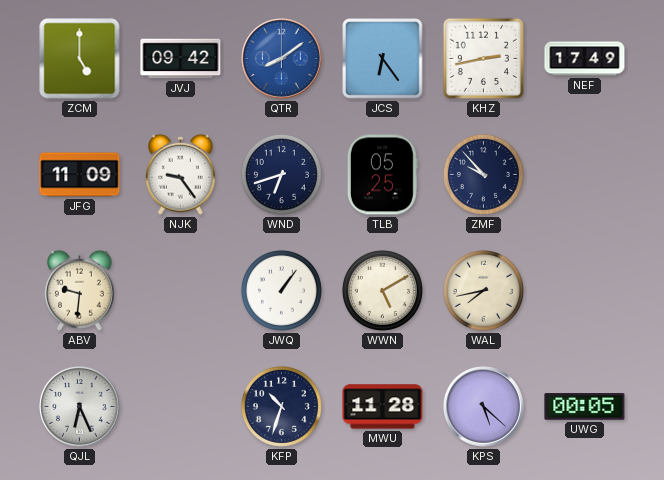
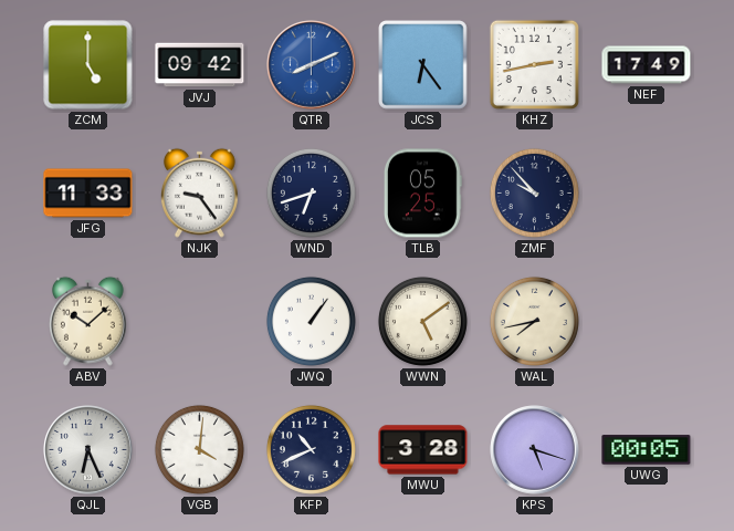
QTR: 8:09 -> 8:11 (312, 65)
JFG: 11:09 -> 11:33 (88, 194)
ABV: 9:31 -> 10:08 (87, 321)
WWN: 5:10 -> 5:09 (422, 321)
VGB: none -> 4:01 (199, 449)
KFP: 10:33 -> 10:41 (311, 449)
MWU: 11:28 -> 3:28 (423, 450)
KPS: 5:22 -> 5:18 (535, 450)
